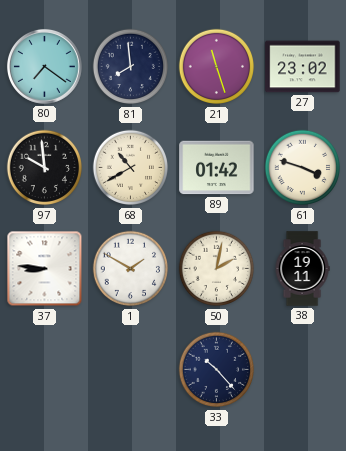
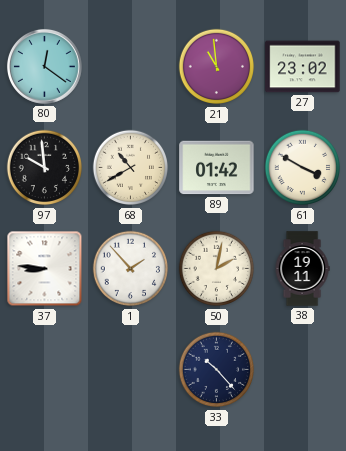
80: 7:21 -> 12:21 (44, 66)
81: 7:59 -> none (131, 67)
21: 11:27 -> 10:59 (217, 67)
61: 3:48 -> 3:50 (303, 168)
1: 1:50 -> 1:53 (131, 269)
